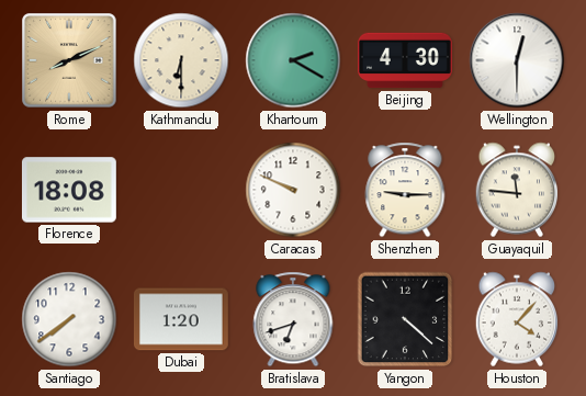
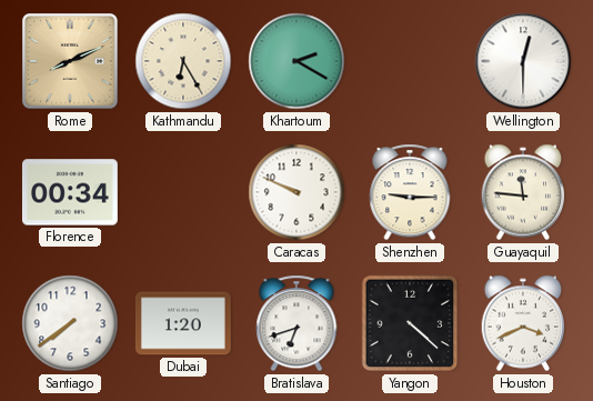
Kathmandu: 6:30 -> 6:25 (183, 61)
Beijing: 4:30 -> none (406, 60)
Florence: 18:08 -> 00:34 (70, 192)
Houston: 4:07 -> 3:41 (523, 323)
